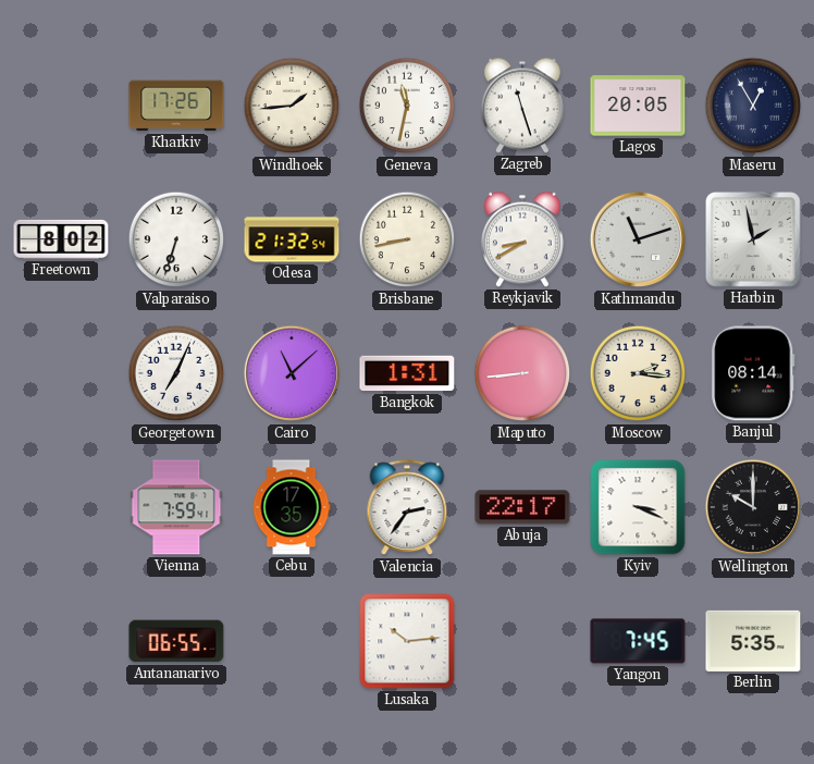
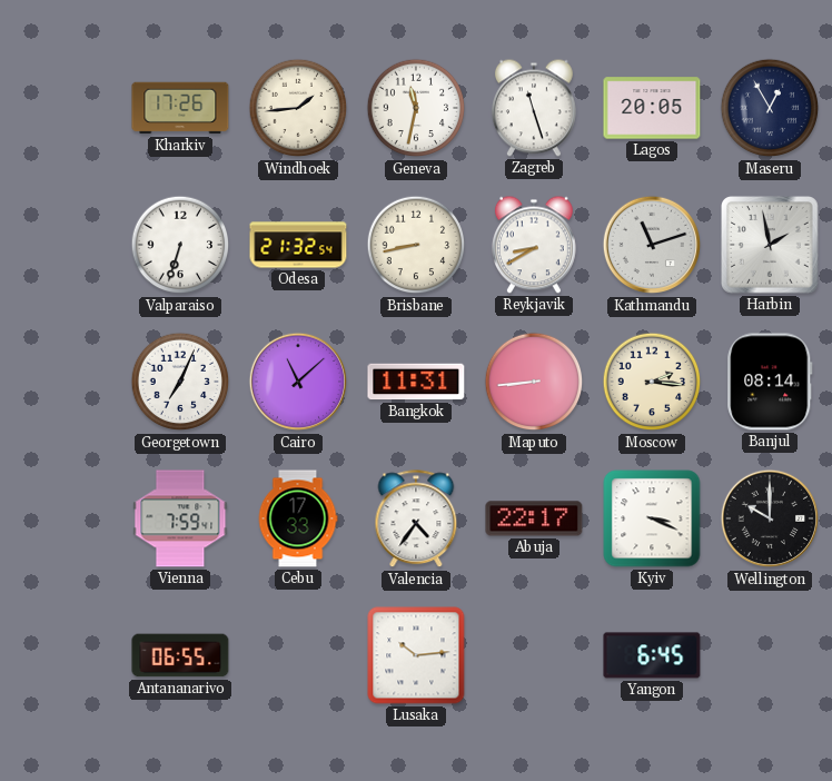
Freetown: 8:02 -> none (61, 239)
Bangkok: 1:31 -> 11:31 (416, 382)
Cebu: 17:35 -> 17:33 (298, 518)
Valencia: 2:36 -> 4:36 (416, 520)
Yangon: 7:45 -> 6:45 (652, 655)
Berlin: 5:35 -> none (753, 641)
